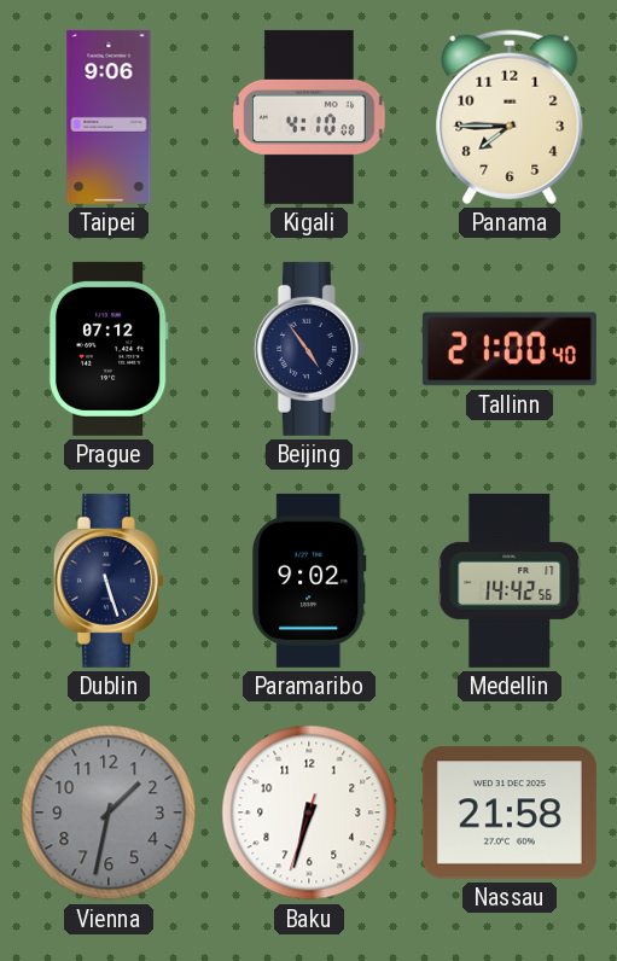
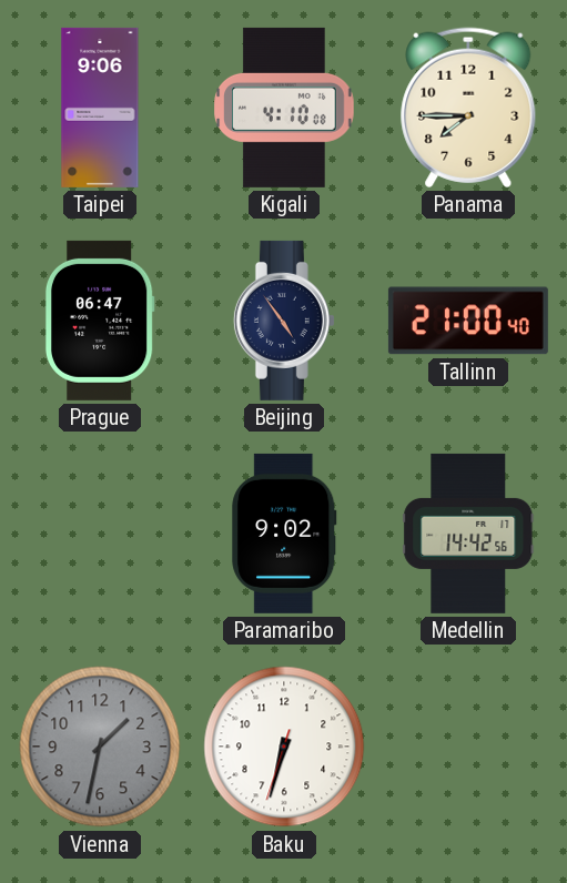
Prague: 07:12 -> 06:47 (100, 321)
Dublin: 5:27 -> none (109, 581)
Nassau: 21:58 -> none (510, 813)
